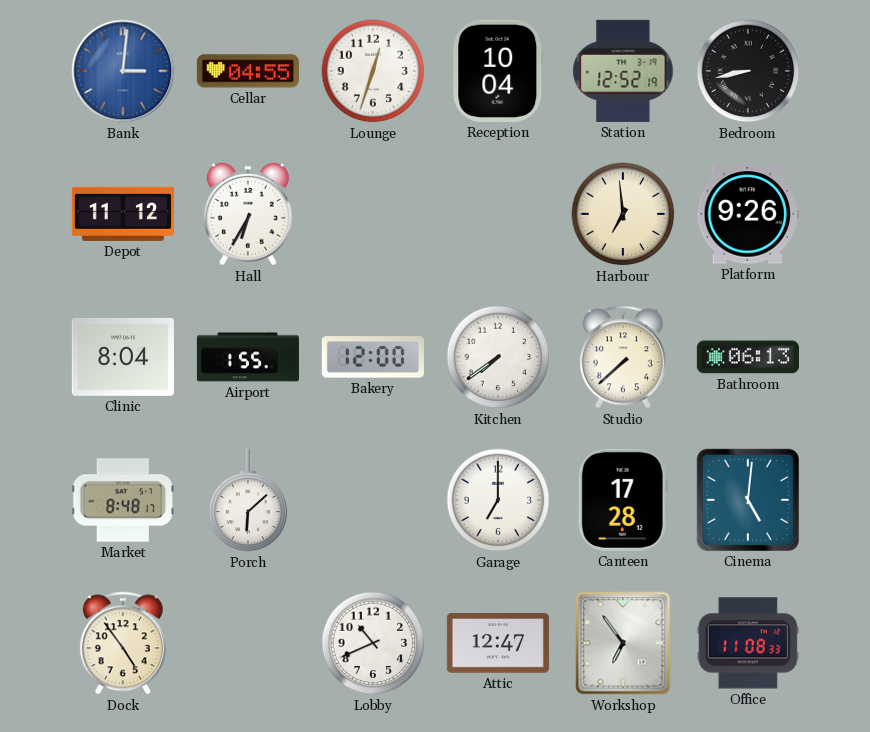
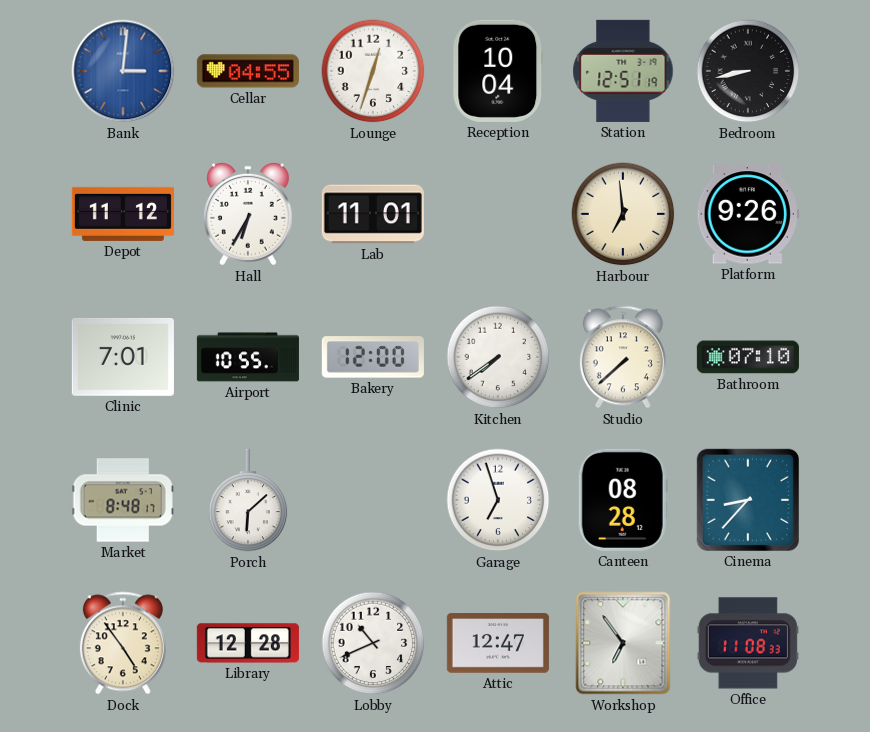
Station: 12:52 -> 12:51 (623, 71)
Lab: none -> 11:01 (373, 214)
Clinic: 8:04 -> 7:01 (123, 357)
Airport: 1:55 -> 10:55 (248, 357)
Bathroom: 06:13 -> 07:10 (748, 357)
Garage: 7:00 -> 6:57 (498, 500)
Canteen: 17:28 -> 08:28 (623, 500)
Cinema: 5:01 -> 8:37 (748, 500)
Library: none -> 12:28 (248, 643)
